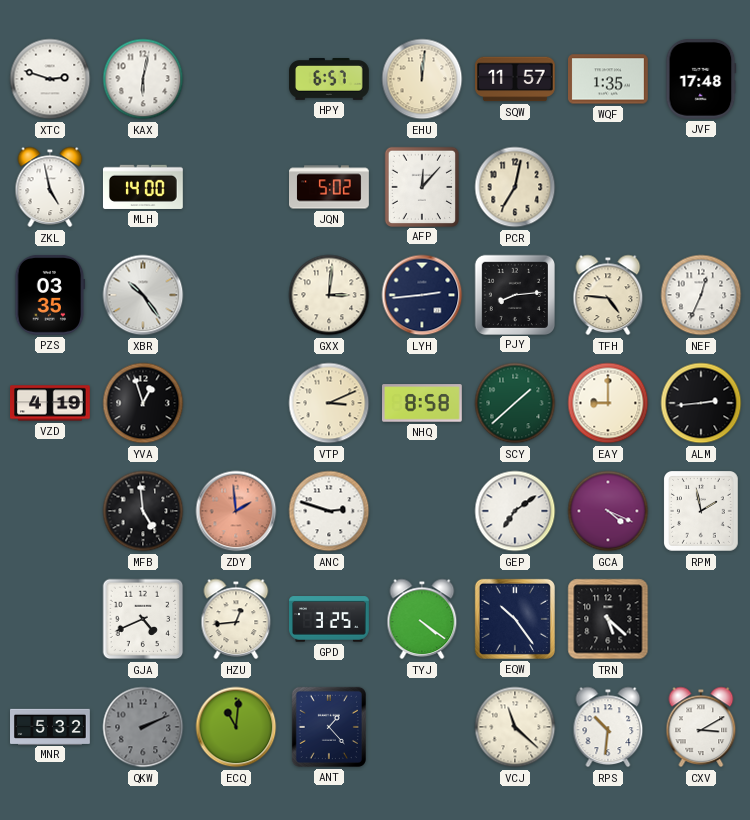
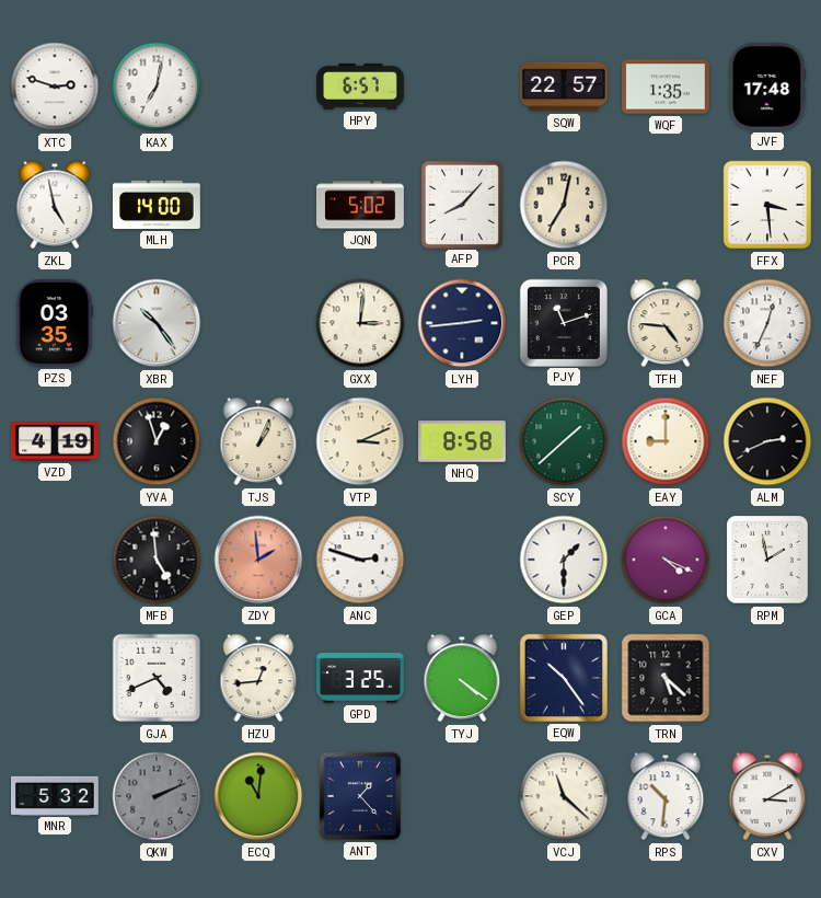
KAX: 6:02 -> 7:02 (157, 87)
EHU: 12:01 -> none (422, 79)
SQW: 11:57 -> 22:57 (565, 87)
AFP: 12:07 -> 8:07 (461, 204)
FFX: none -> 3:29 (767, 205)
PJY: 8:14 -> 11:12 (563, 322)
TJS: none -> 1:04 (258, 441)
ALM: 2:44 -> 2:41 (767, 441)
GEP: 7:09 -> 1:30 (564, 560)
